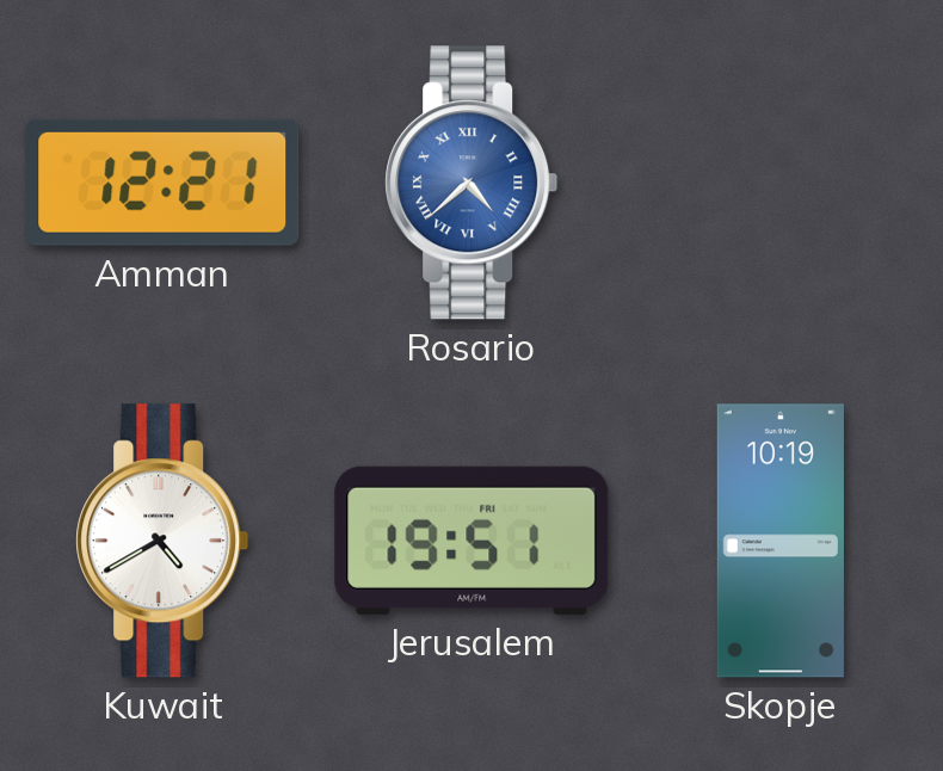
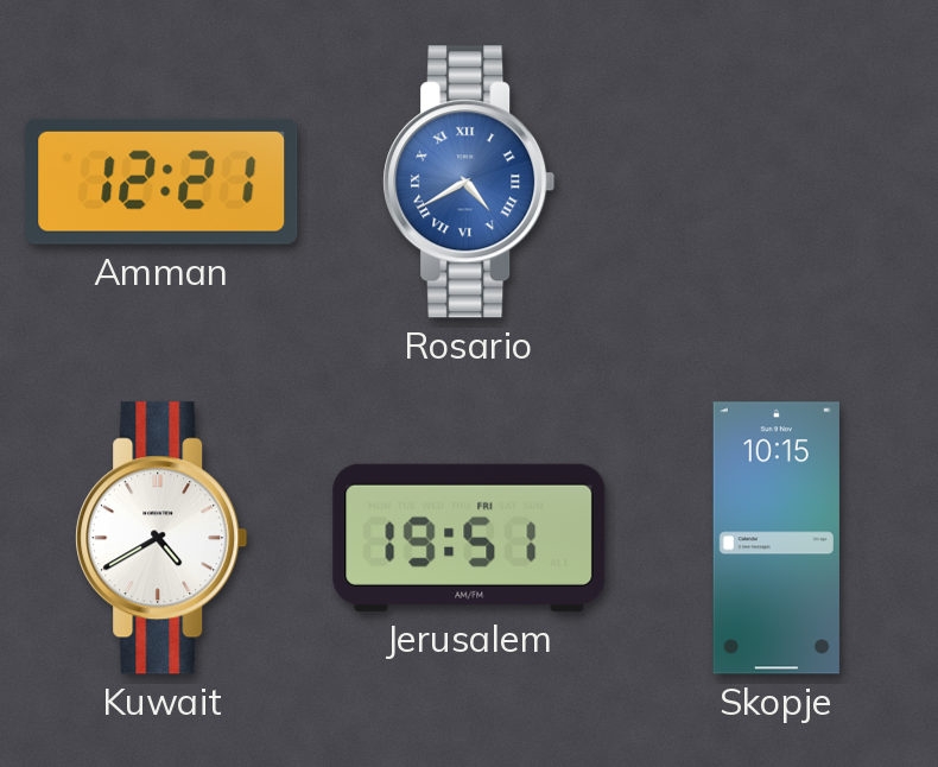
Rosario: 4:38 -> 4:40 (469, 182)
Skopje: 10:19 -> 10:15 (777, 538)
